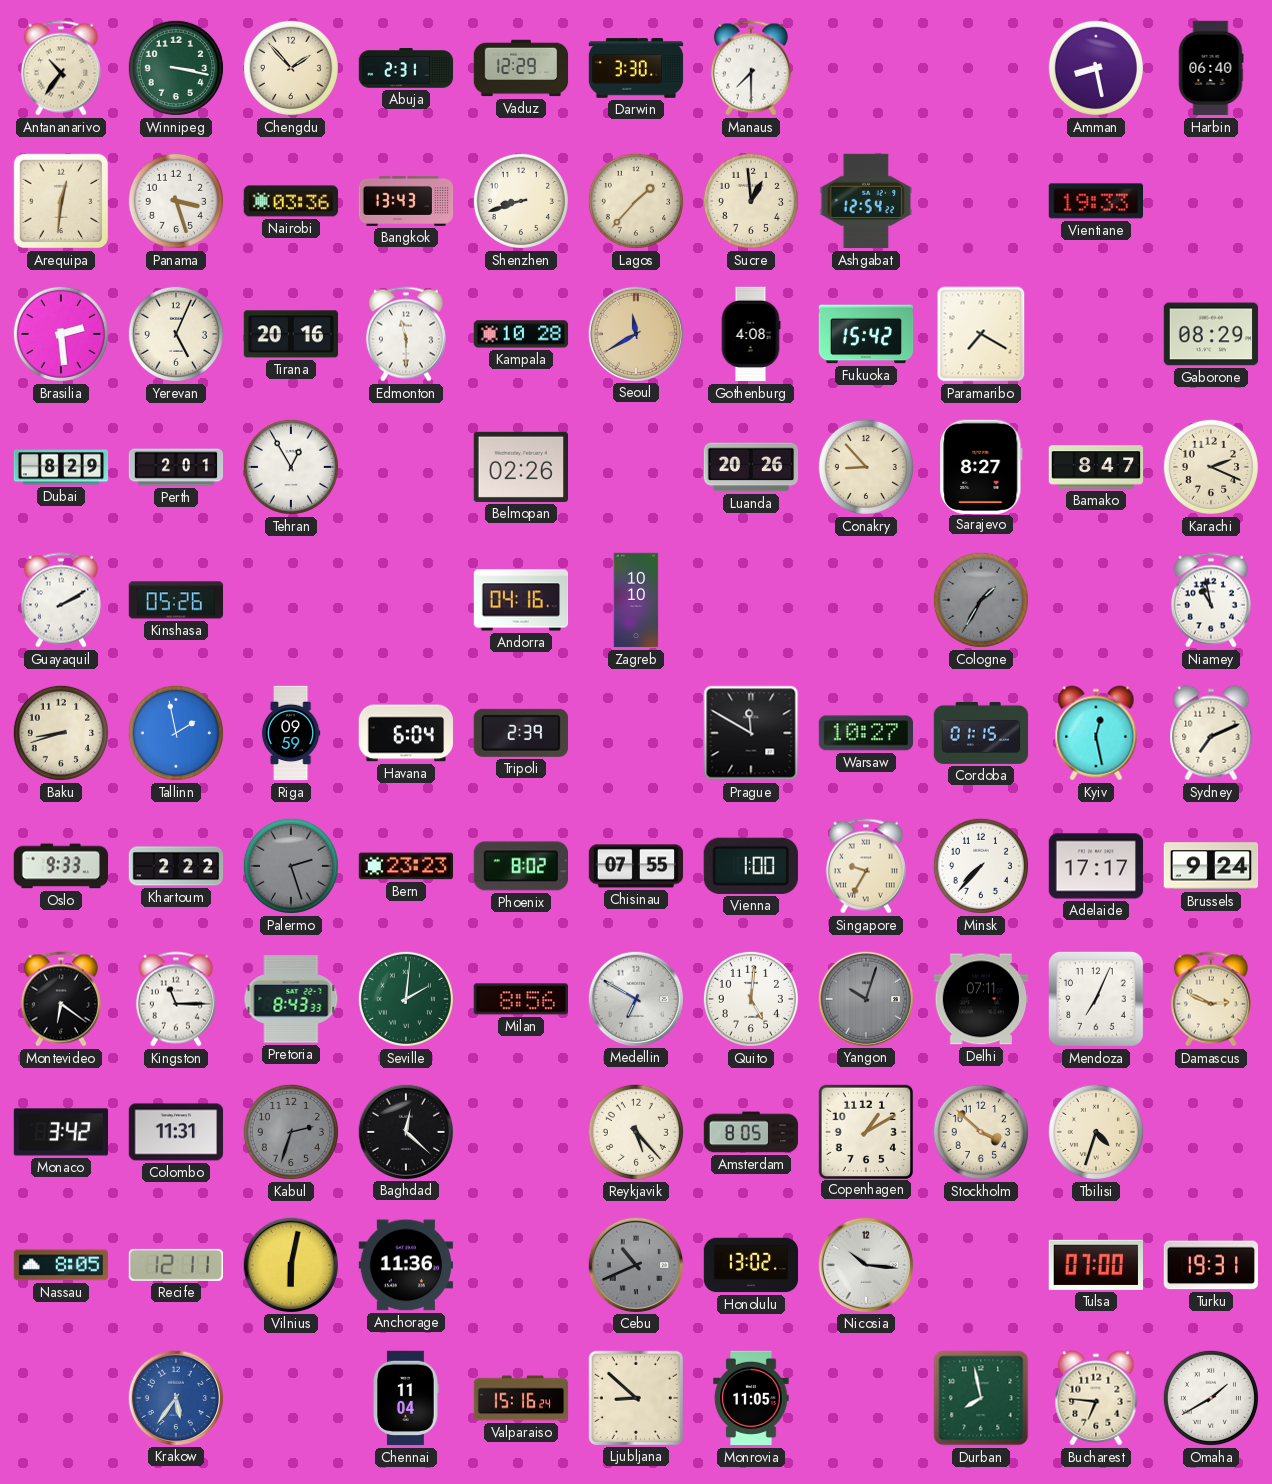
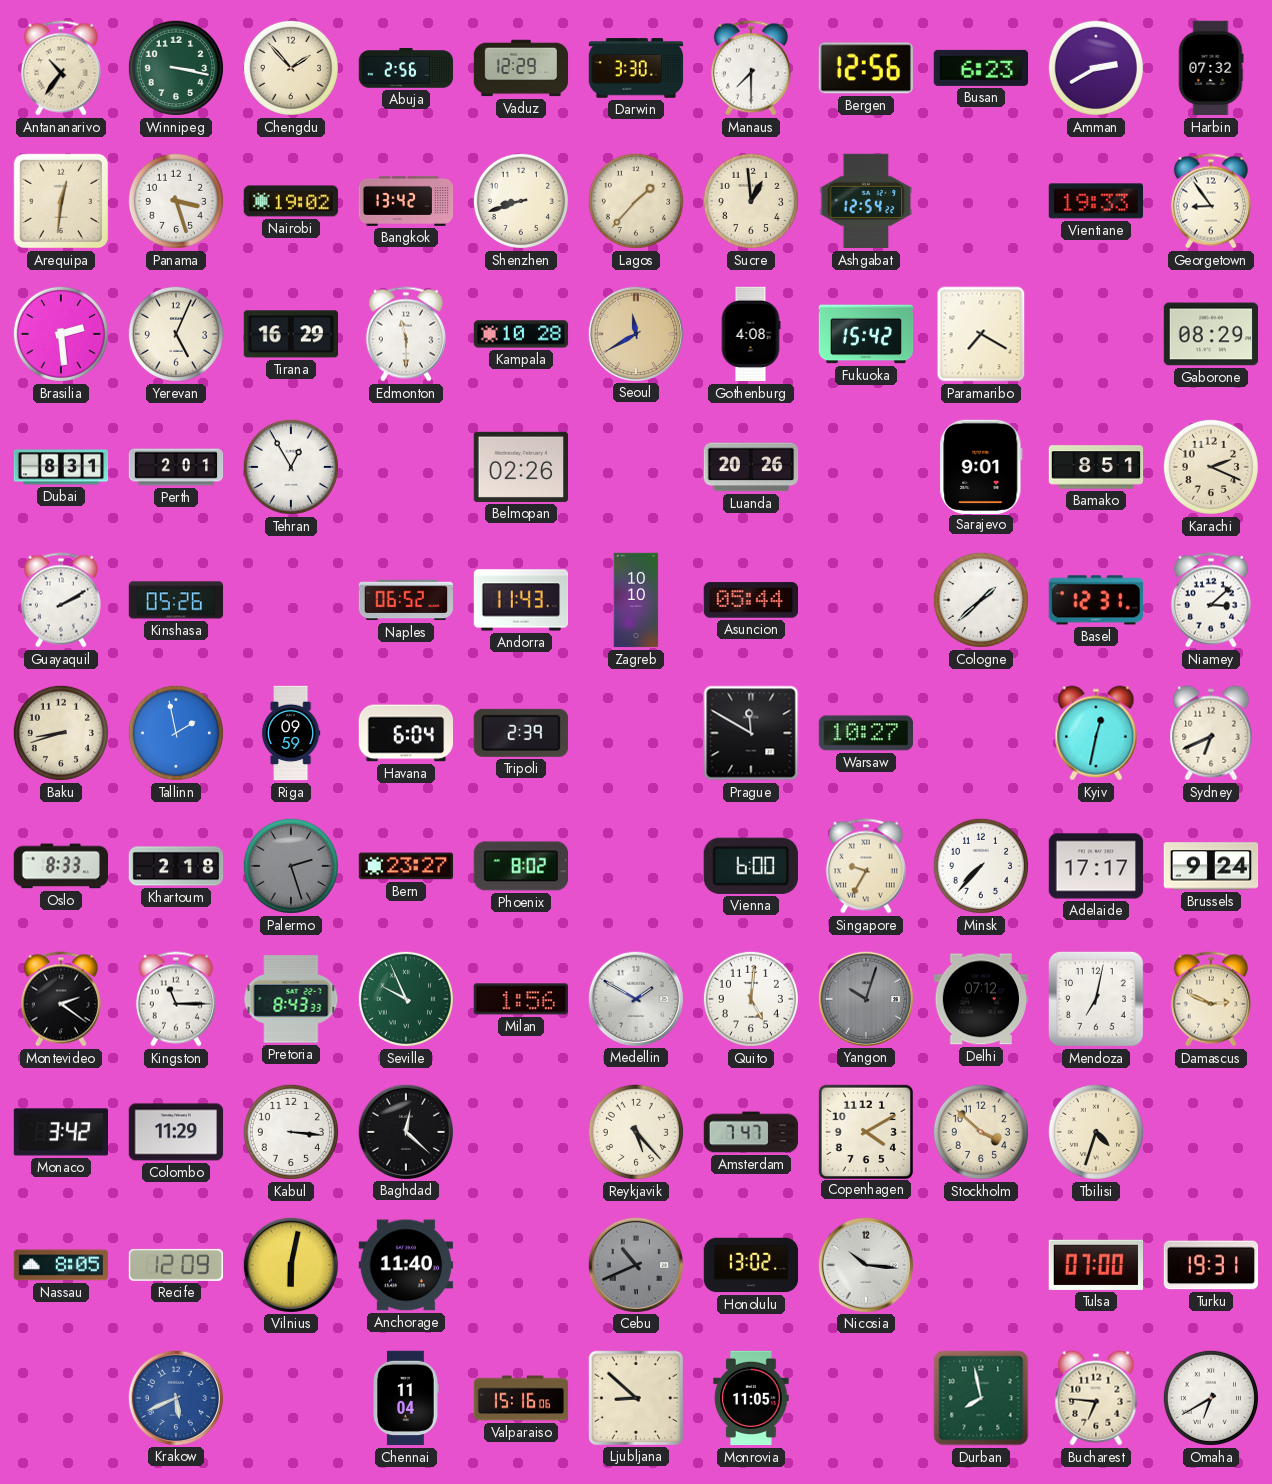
Abuja: 2:31 -> 2:56 (406, 68)
Bergen: none -> 12:56 (866, 68)
Busan: none -> 6:23 (981, 68)
Amman: 8:28 -> 2:40 (1096, 68)
Harbin: 06:40 -> 07:32 (1211, 68)
Nairobi: 03:36 -> 19:02 (291, 201)
Bangkok: 13:43 -> 13:42 (406, 201)
Georgetown: none -> 8:54 (1211, 201)
Tirana: 20:16 -> 16:29 (290, 334)
Dubai: 8:29 -> 8:31 (61, 467)
Conakry: 8:53 -> none (866, 467)
Sarajevo: 8:27 -> 9:01 (981, 466)
Bamako: 8:47 -> 8:51 (1096, 467)
Naples: none -> 06:52 (406, 600)
Andorra: 04:16 -> 11:43 (521, 600)
Asuncion: none -> 05:44 (750, 600)
Cologne: 1:35 -> 1:38 (981, 600)
Cologne dial: grey -> white (981, 600)
Basel: none -> 12:31 (1095, 600)
Niamey: 10:58 -> 3:08 (1211, 600)
Cordoba: 01:15 -> none (981, 733)
Kyiv: 12:28 -> 12:32 (1096, 733)
Sydney: 7:11 -> 6:41 (1211, 733)
Oslo: 9:33 -> 8:33 (61, 866)
Khartoum: 2:22 -> 2:18 (176, 866)
Bern: 23:23 -> 23:27 (406, 866)
Chisinau: 07:55 -> none (636, 866)
Vienna: 1:00 -> 6:00 (751, 866)
Montevideo: 6:21 -> 2:21 (61, 999)
Seville: 2:01 -> 9:56 (406, 999)
Milan: 8:56 -> 1:56 (521, 999)
Medellin: 6:50 -> 1:50 (635, 998)
Delhi: 07:11 -> 07:12 (981, 999)
Mendoza: 7:04 -> 7:02 (1096, 999)
Colombo: 11:31 -> 11:29 (176, 1132)
Kabul: 2:33 -> 3:16 (291, 1132)
Kabul dial: grey -> white (291, 1132)
Amsterdam: 8:05 -> 7:47 (751, 1132)
Copenhagen: 1:10 -> 4:10 (865, 1131)
Recife: 12:11 -> 12:09 (175, 1265)
Anchorage: 11:36 -> 11:40 (406, 1265)
Krakow: 5:36 -> 5:41 (175, 1397)
Valparaiso: 15:16:24 -> 15:16:06 (521, 1398)
Omaha: 1:40 -> 6:40 (1211, 1398)
